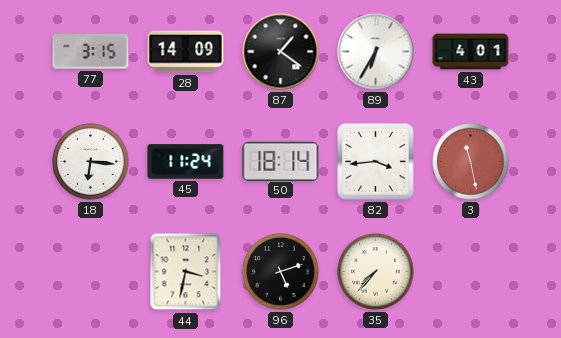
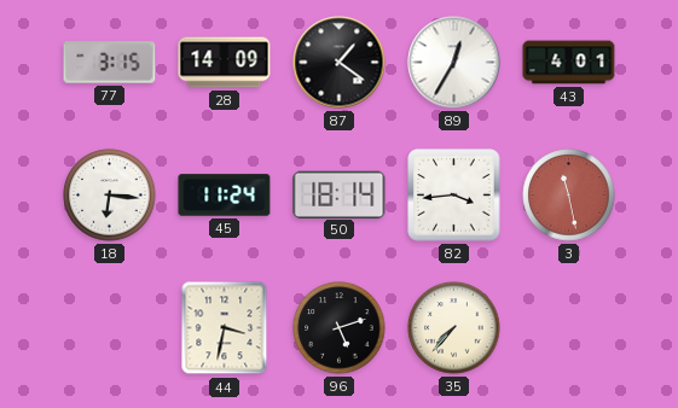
89: 6:35 -> 12:35 (454, 63)
